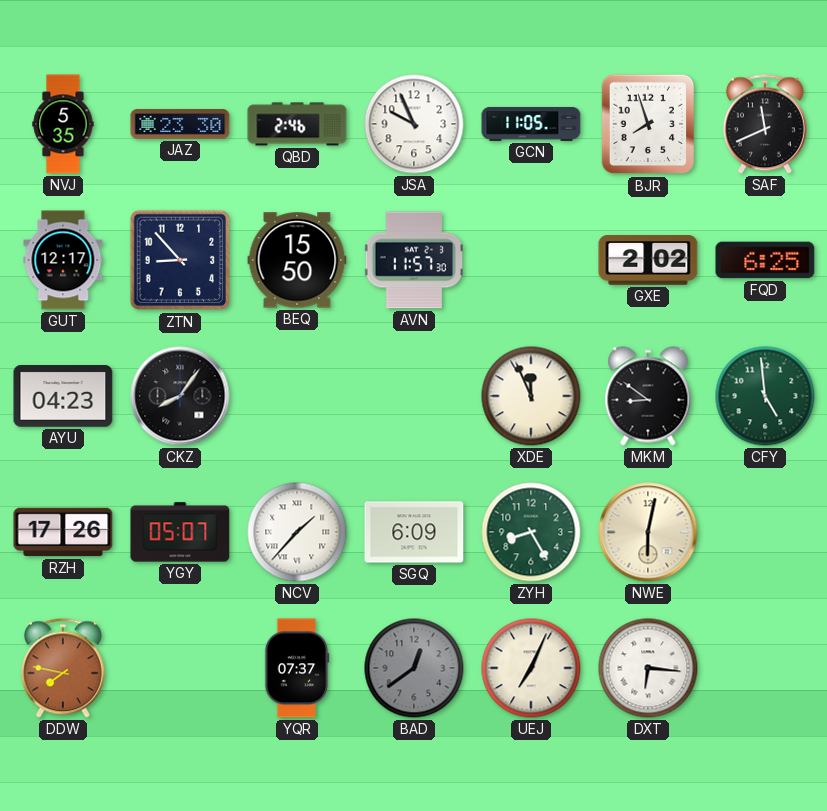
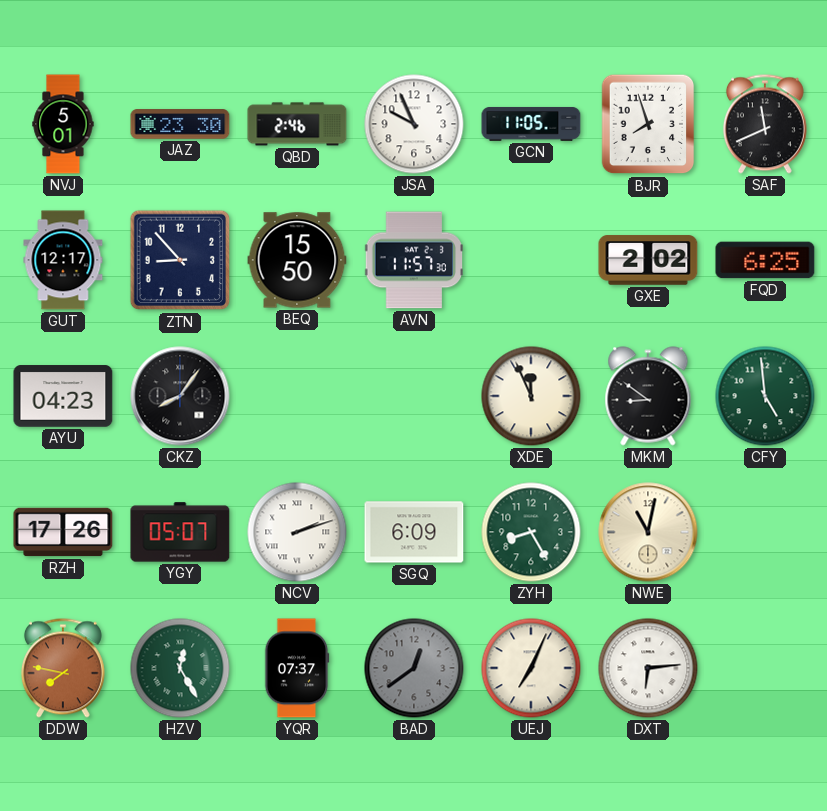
NVJ: 5:35 -> 5:01 (63, 124)
NCV: 1:37 -> 2:12 (297, 532)
NWE: 6:02 -> 11:02 (648, 532)
HZV: none -> 12:25 (180, 668)
DXT: 6:16 -> 6:14 (648, 668)
